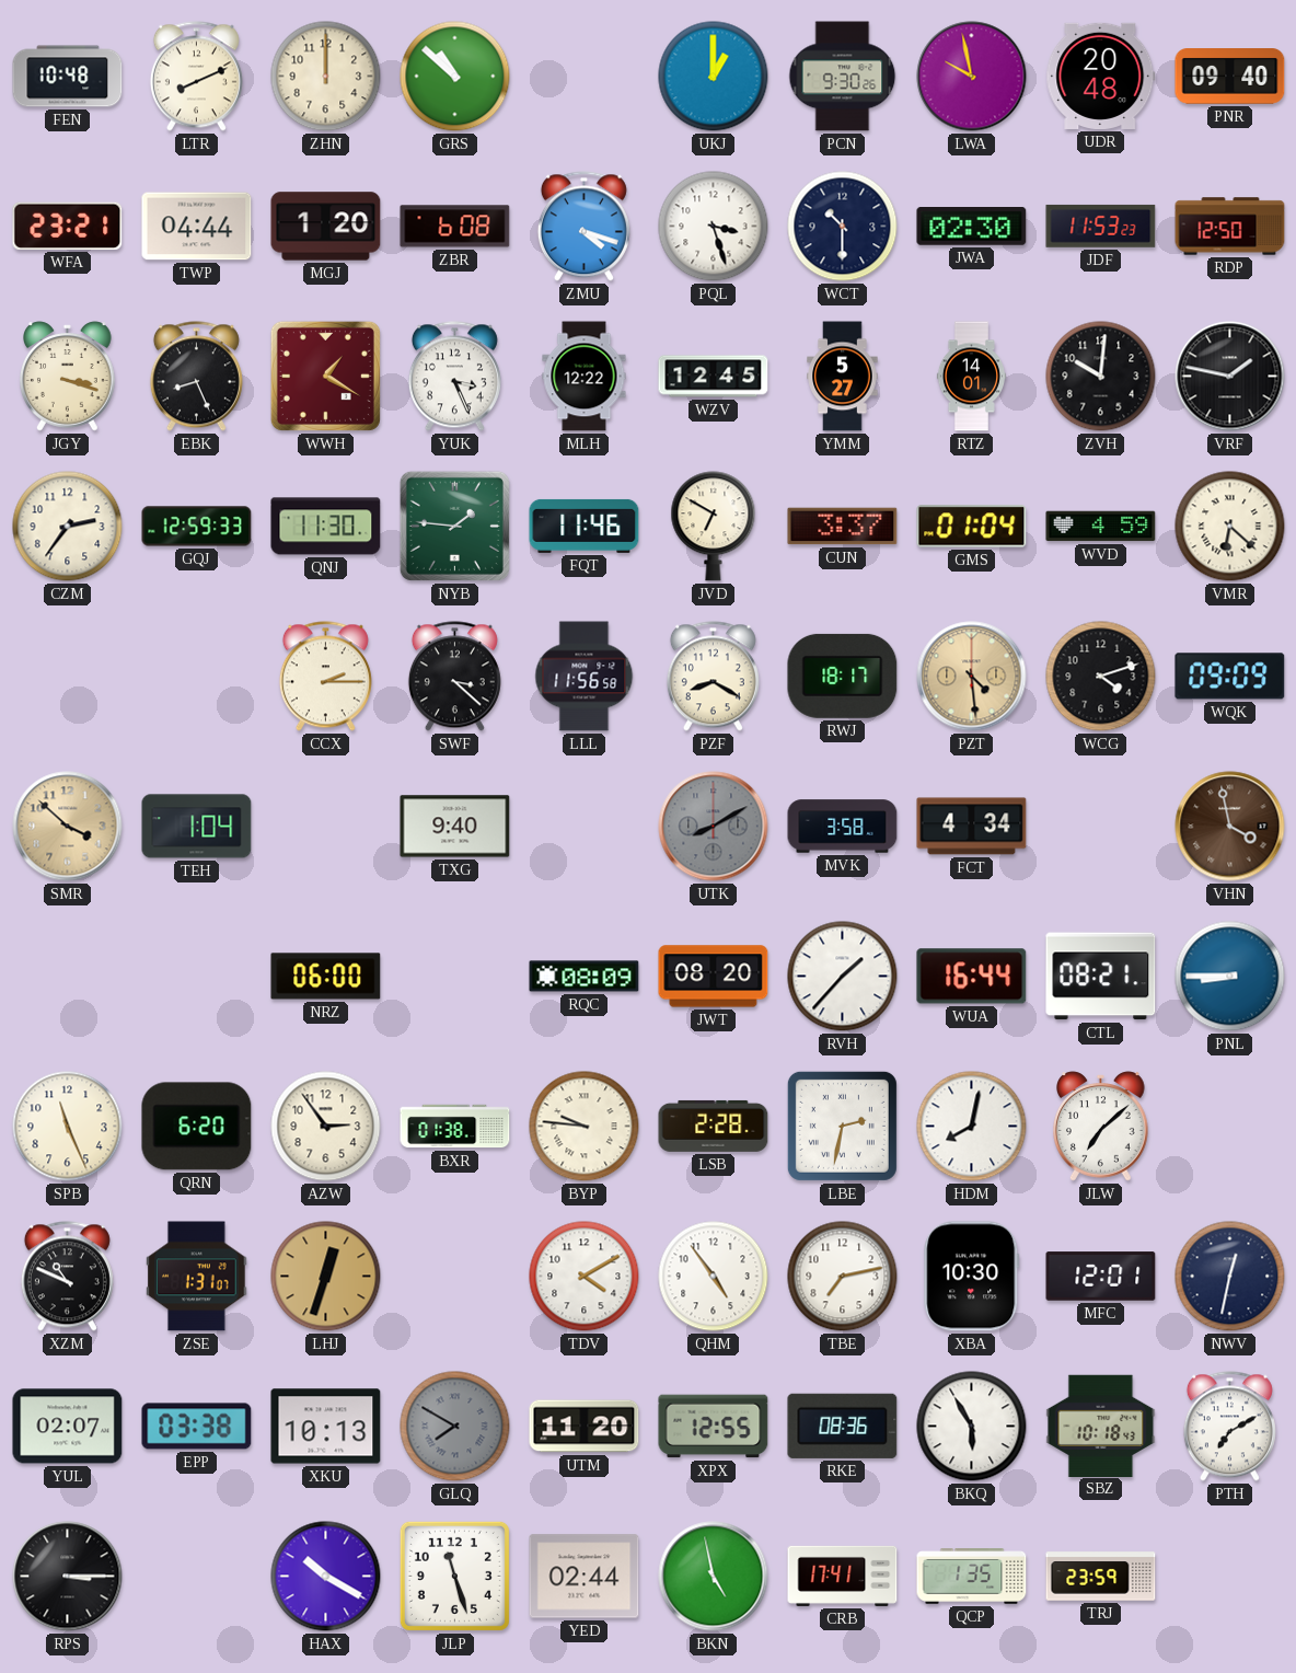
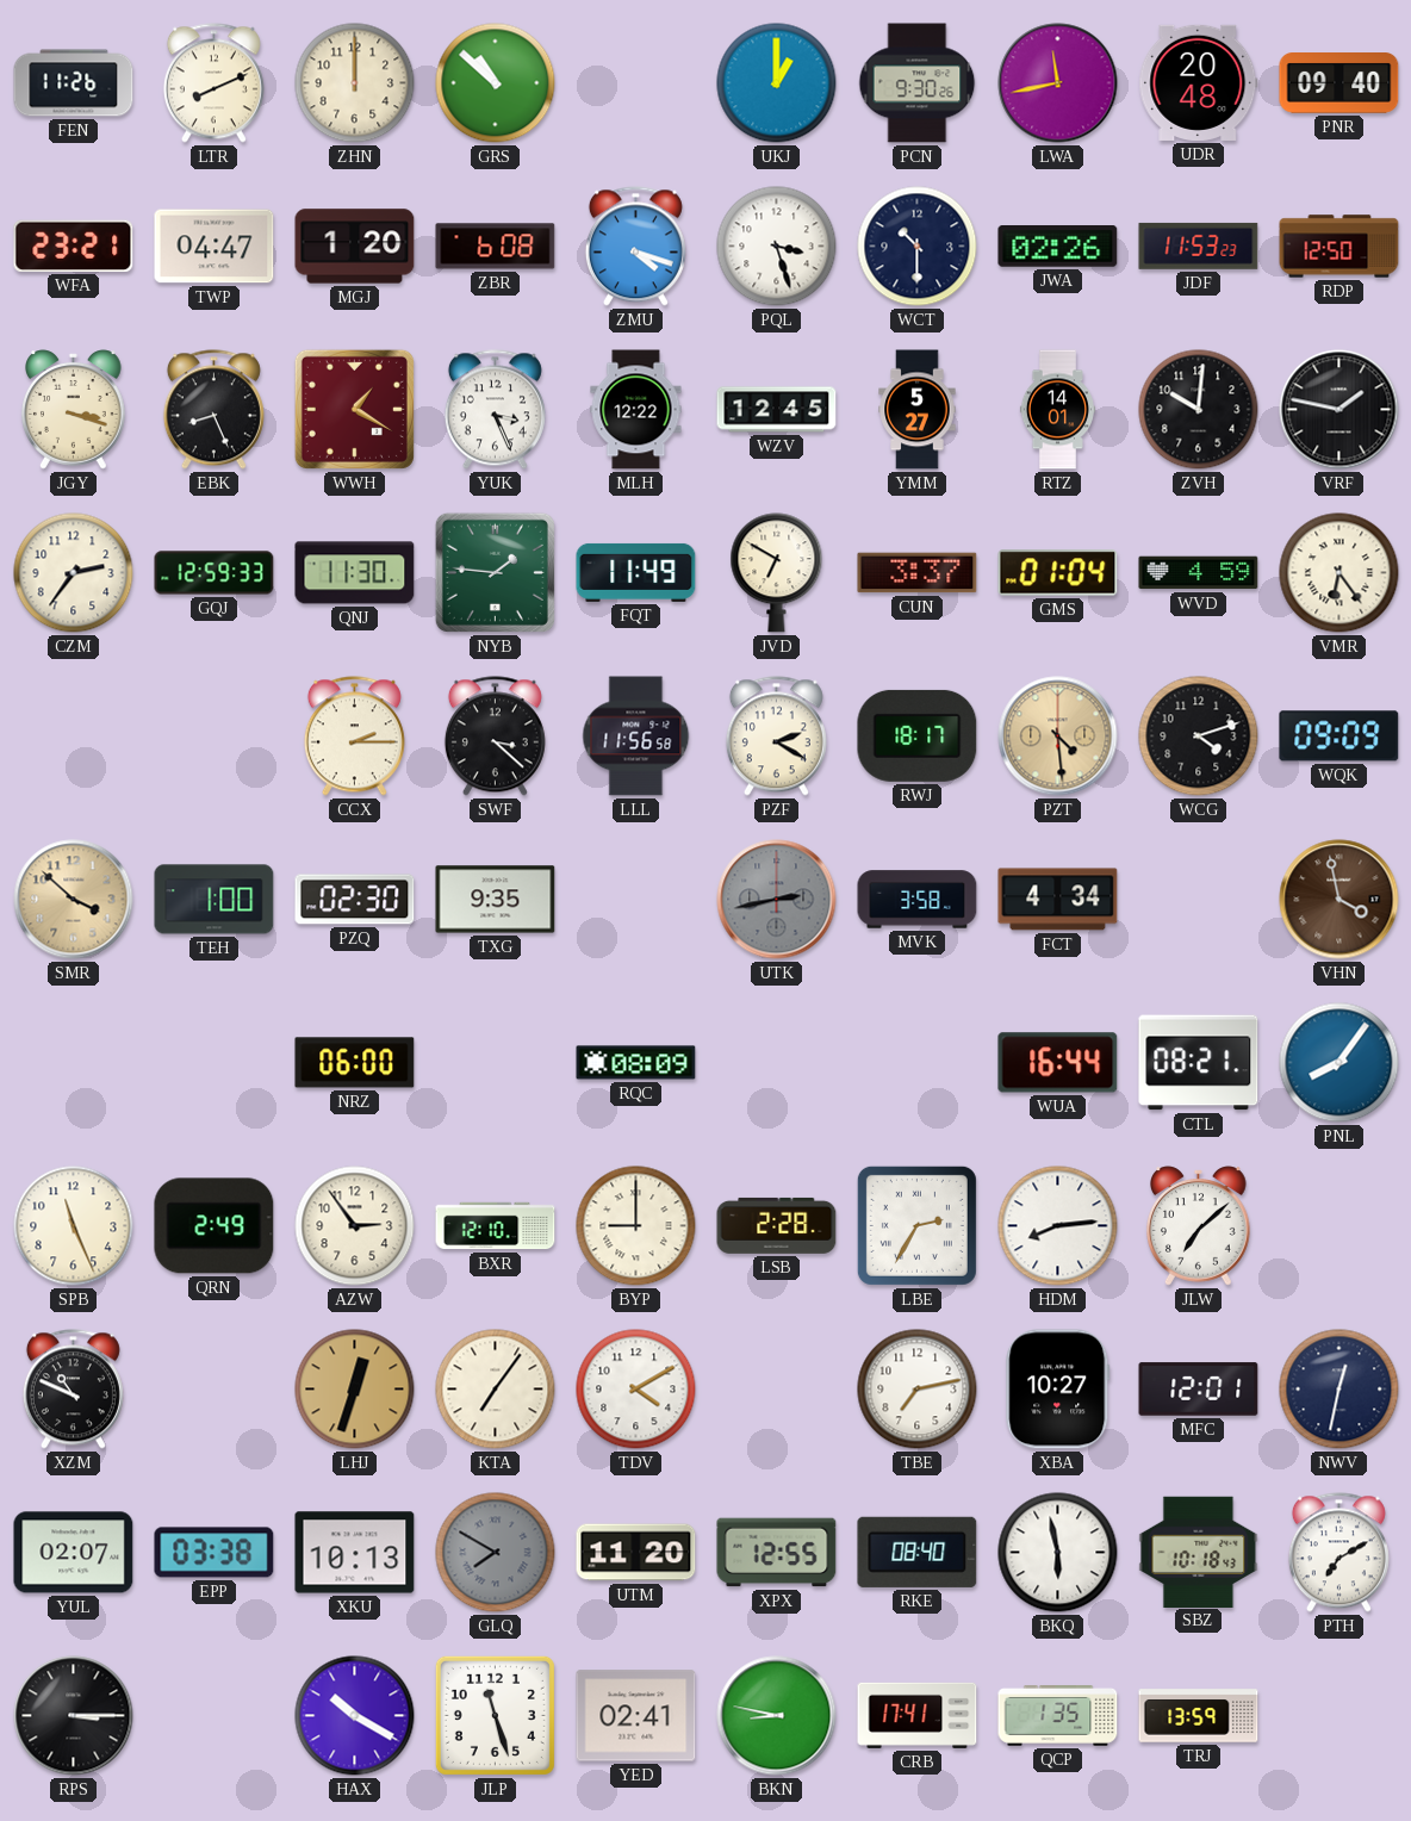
FEN: 10:48 -> 11:26 (74, 83)
LWA: 9:58 -> 11:43 (1058, 83)
TWP: 04:44 -> 04:47 (215, 247)
JWA: 02:30 -> 02:26 (1058, 247)
FQT: 11:46 -> 11:49 (636, 572)
VMR: 6:22 -> 6:24 (1339, 573)
PZF: 8:20 -> 2:20 (776, 737)
TEH: 1:04 -> 1:00 (215, 900)
PZQ: none -> 02:30 (355, 900)
TXG: 9:40 -> 9:35 (496, 900)
UTK: 8:10 -> 2:43 (777, 900)
JWT: 08:20 -> none (714, 977)
RVH: 1:37 -> none (843, 977)
PNL: 8:45 -> 8:06 (1339, 1063)
QRN: 6:20 -> 2:49 (215, 1226)
BXR: 01:38 -> 12:10 (496, 1226)
BYP: 9:46 -> 9:00 (636, 1226)
LBE: 2:32 -> 2:35 (916, 1225)
HDM: 8:02 -> 8:14 (1058, 1226)
ZSE: 1:31 -> none (197, 1277)
KTA: none -> 7:06 (496, 1390)
QHM: 4:54 -> none (714, 1277)
XBA: 10:30 -> 10:27 (1058, 1390)
RKE: 08:36 -> 08:40 (918, 1552)
BKQ: 5:55 -> 5:58 (1058, 1553)
YED: 02:44 -> 02:41 (636, 1716)
BKN: 4:58 -> 8:47 (777, 1716)
TRJ: 23:59 -> 13:59 (1199, 1716)
